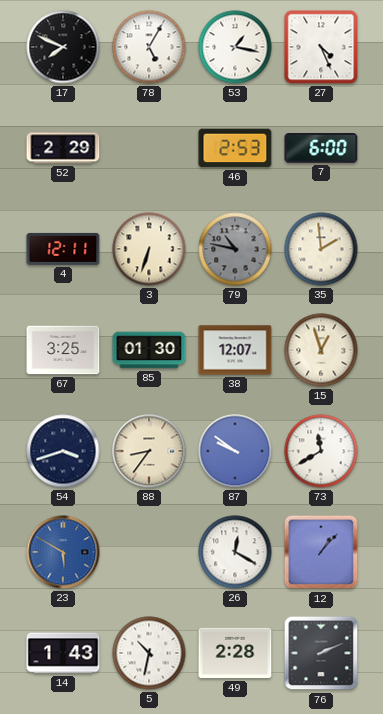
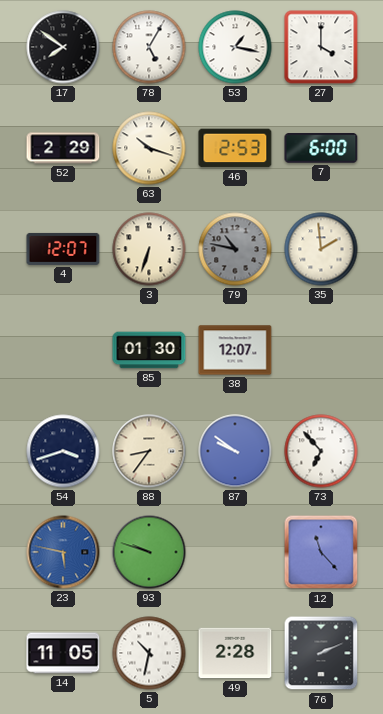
17: 7:49 -> 7:51 (63, 47)
27: 4:26 -> 4:00 (321, 47)
63: none -> 10:18 (149, 148)
4: 12:11 -> 12:07 (63, 249)
67: 3:25 -> none (63, 350)
15: 12:57 -> none (321, 350)
73: 11:40 -> 6:53 (321, 451)
23: 5:50 -> 5:47 (63, 552)
93: none -> 9:48 (149, 552)
26: 12:20 -> none (235, 552)
12: 1:07 -> 11:23 (321, 552)
14: 1:43 -> 11:05 (63, 653)
